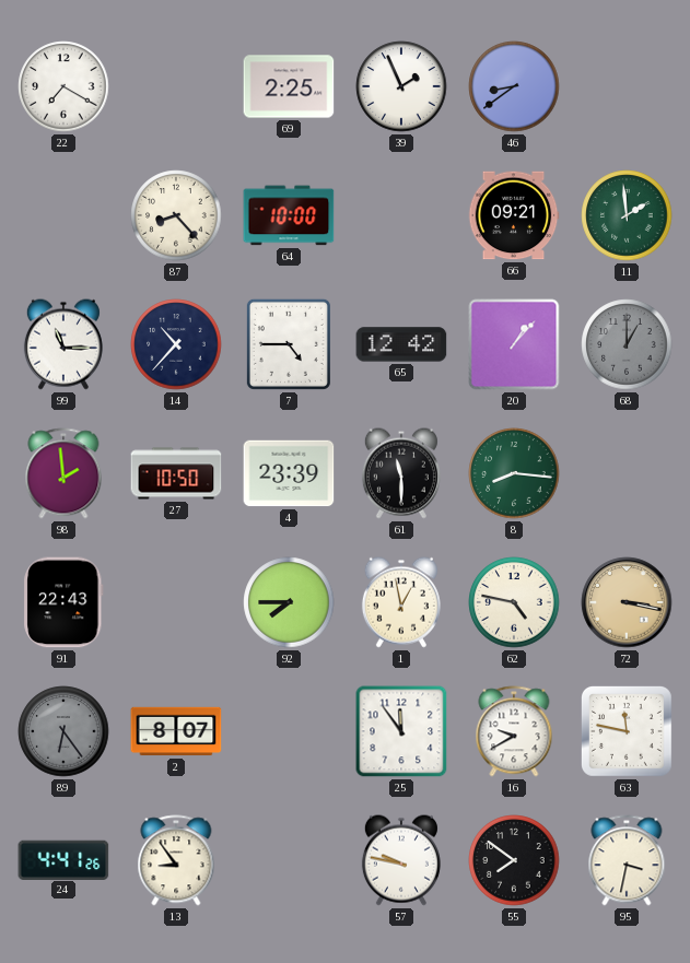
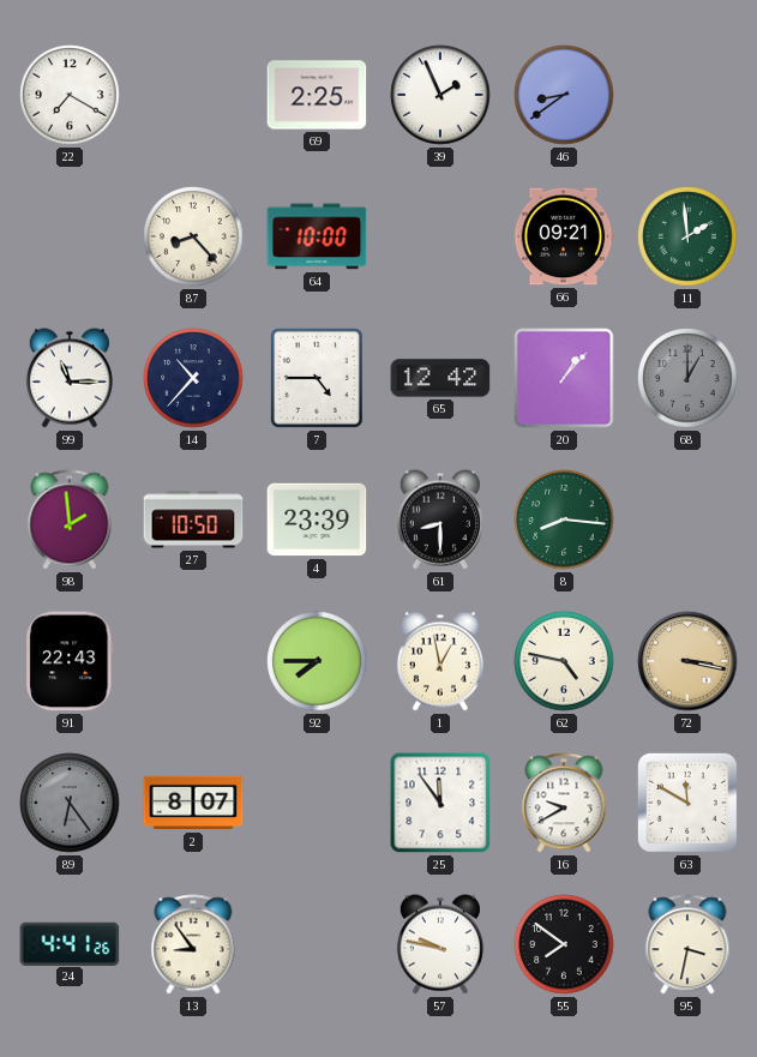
61: 11:30 -> 8:30 (440, 520)
63: 11:47 -> 11:50 (687, 803)
